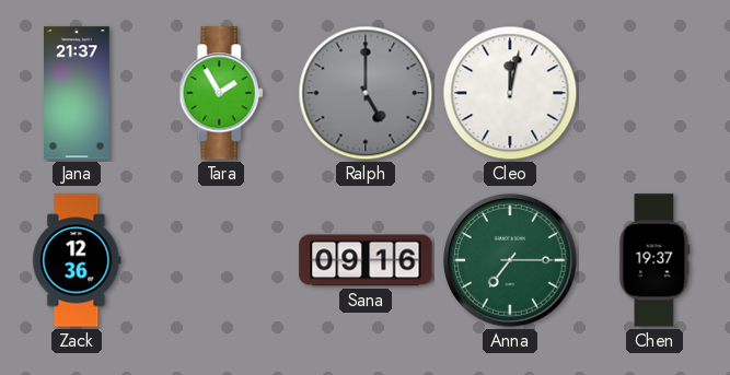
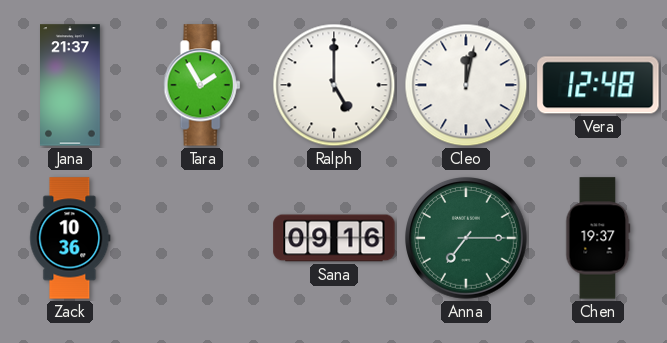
Ralph dial: grey -> white (334, 85)
Vera: none -> 12:48 (598, 85)
Zack: 12:36 -> 10:36 (70, 238)
